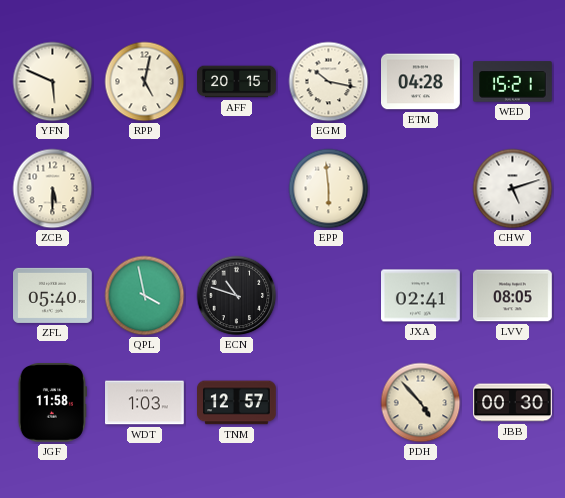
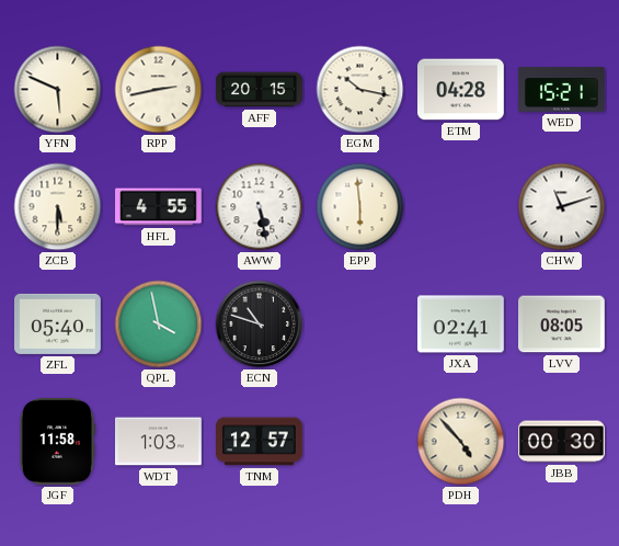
RPP: 5:02 -> 2:43 (159, 90)
HFL: none -> 4:55 (159, 207)
AWW: none -> 5:28 (260, 207)
CHW: 5:12 -> 11:12 (562, 207)
